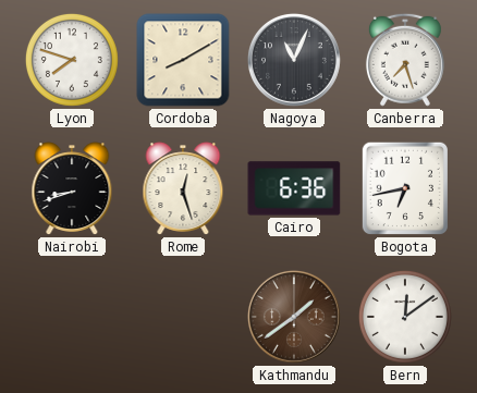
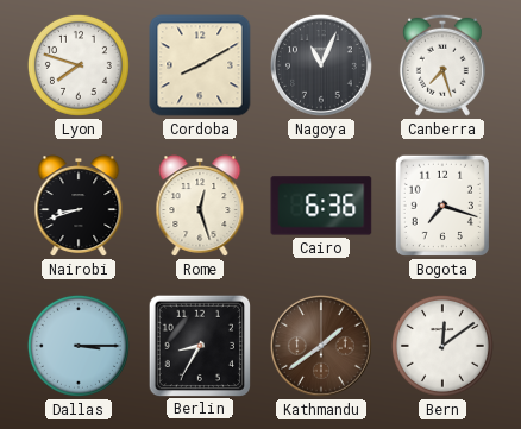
Bogota: 6:43 -> 7:18 (442, 206)
Dallas: none -> 3:15 (79, 346)
Berlin: none -> 8:35 (199, 345)
